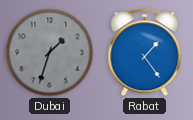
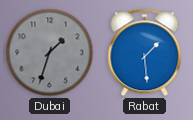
Rabat: 1:24 -> 1:29 (145, 53)
